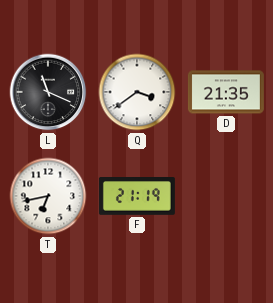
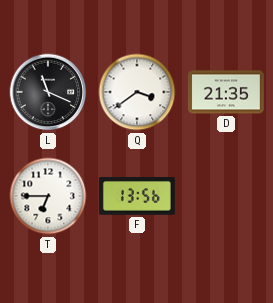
T: 6:43 -> 6:45 (48, 196)
F: 21:19 -> 13:56 (137, 196)
